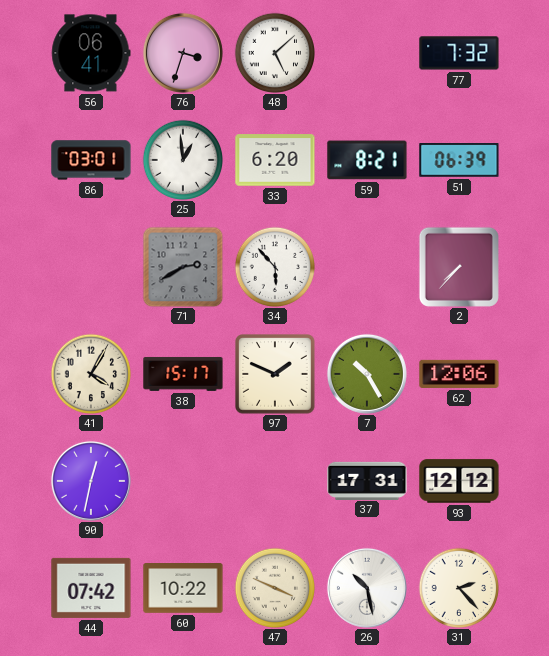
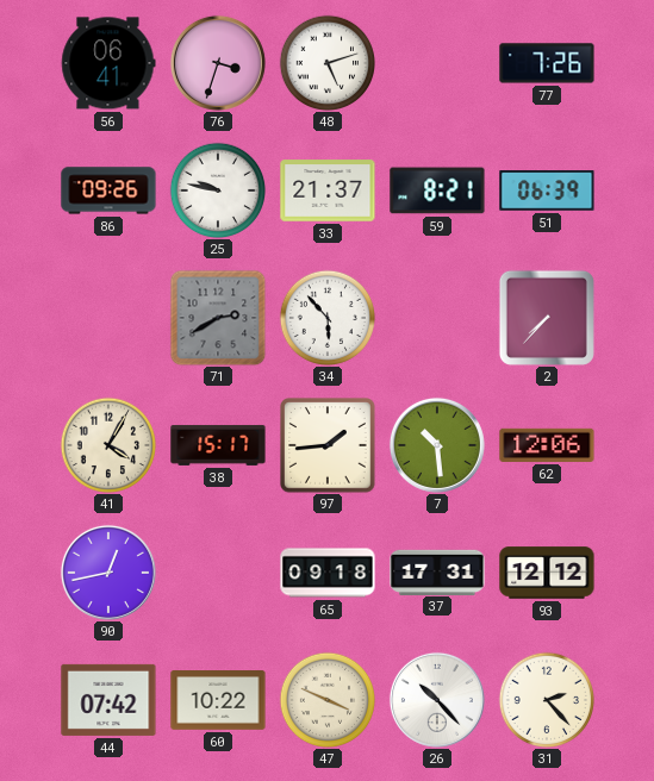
48: 5:08 -> 5:12 (326, 62)
77: 7:32 -> 7:26 (547, 63)
86: 03:01 -> 09:26 (108, 190)
25: 12:59 -> 9:47 (217, 189)
33: 6:20 -> 21:37 (328, 190)
97: 1:49 -> 1:44 (329, 446)
7: 10:25 -> 10:29 (437, 445)
90: 12:32 -> 12:43 (108, 573)
65: none -> 09:18 (328, 573)
26: 10:28 -> 10:23 (437, 700)
